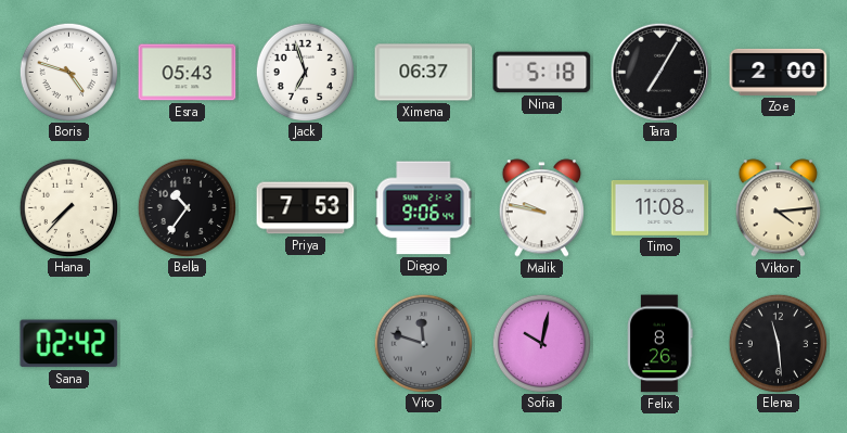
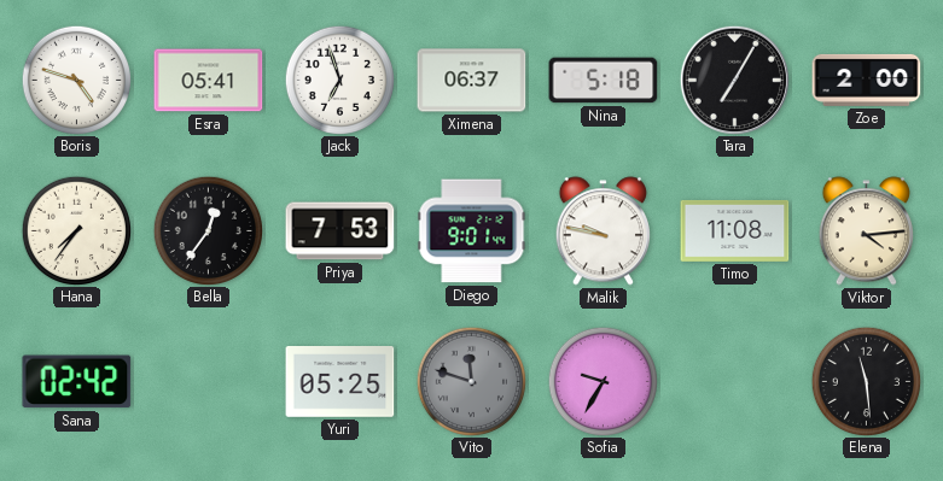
Esra: 05:43 -> 05:41 (209, 81)
Hana: 7:37 -> 7:36 (76, 230)
Bella: 10:36 -> 12:36 (208, 230)
Diego: 9:06 -> 9:01 (472, 231)
Yuri: none -> 05:25 (340, 382)
Sofia: 10:02 -> 9:35 (603, 381)
Felix: 8:26 -> none (660, 344)
